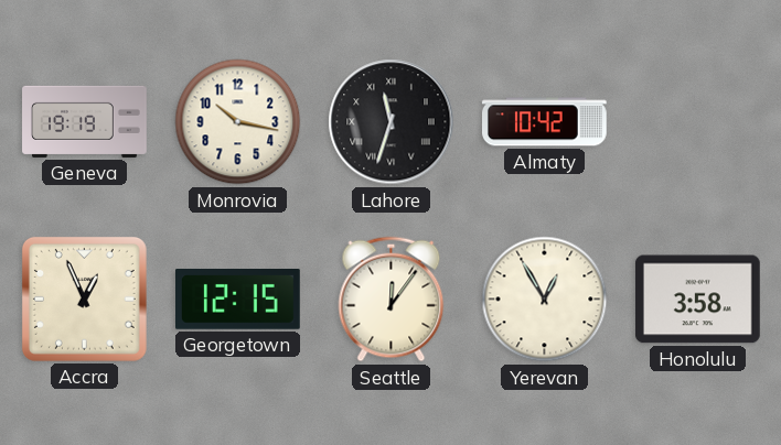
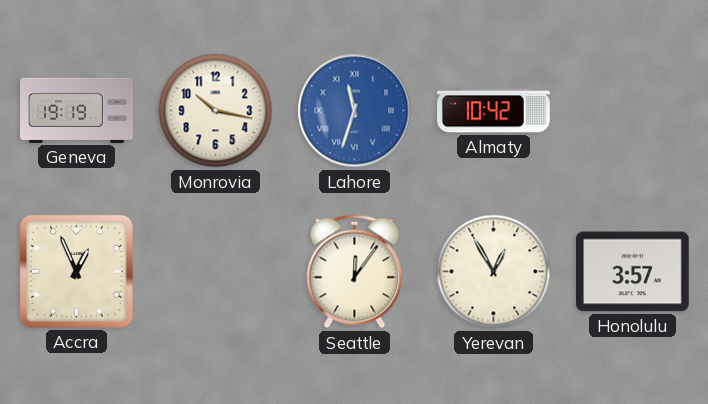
Lahore dial: black -> blue (355, 111)
Georgetown: 12:15 -> none (238, 300)
Honolulu: 3:58 -> 3:57 (632, 272)
